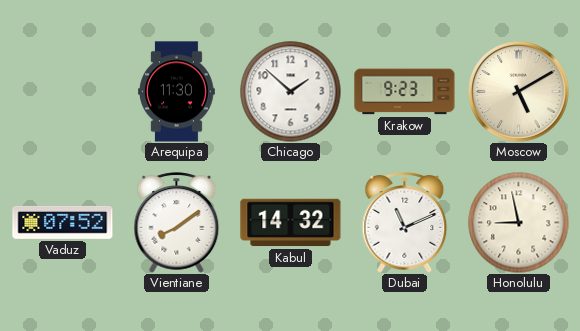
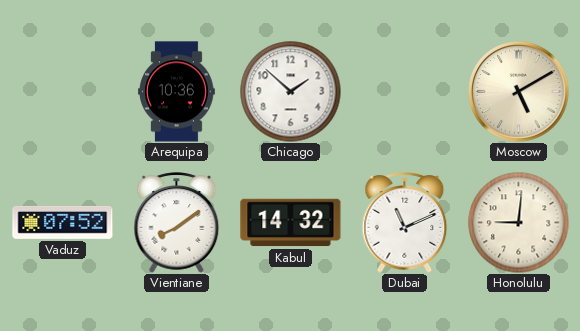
Arequipa: 11:30 -> 10:36 (177, 92)
Krakow: 9:23 -> none (405, 92)
Honolulu: 8:58 -> 9:01 (519, 223)
